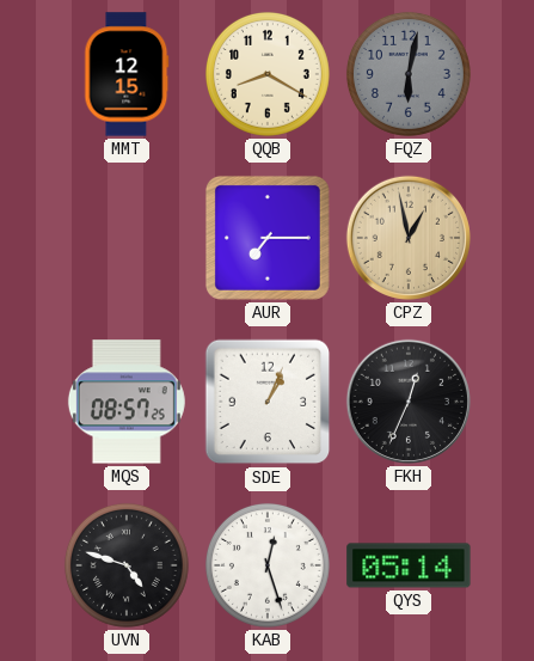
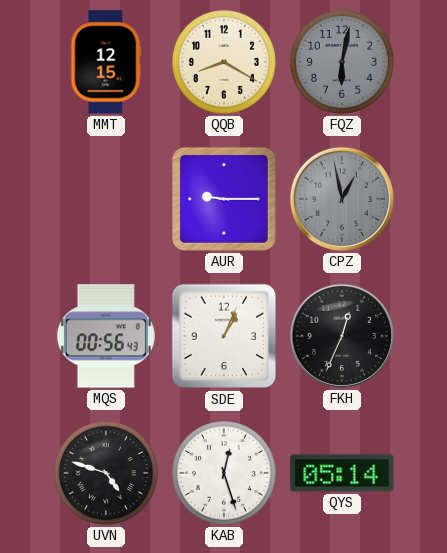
AUR: 7:15 -> 9:15 (224, 199)
CPZ dial: champagne -> grey (342, 199)
MQS: 08:57 -> 00:56 (106, 336)
